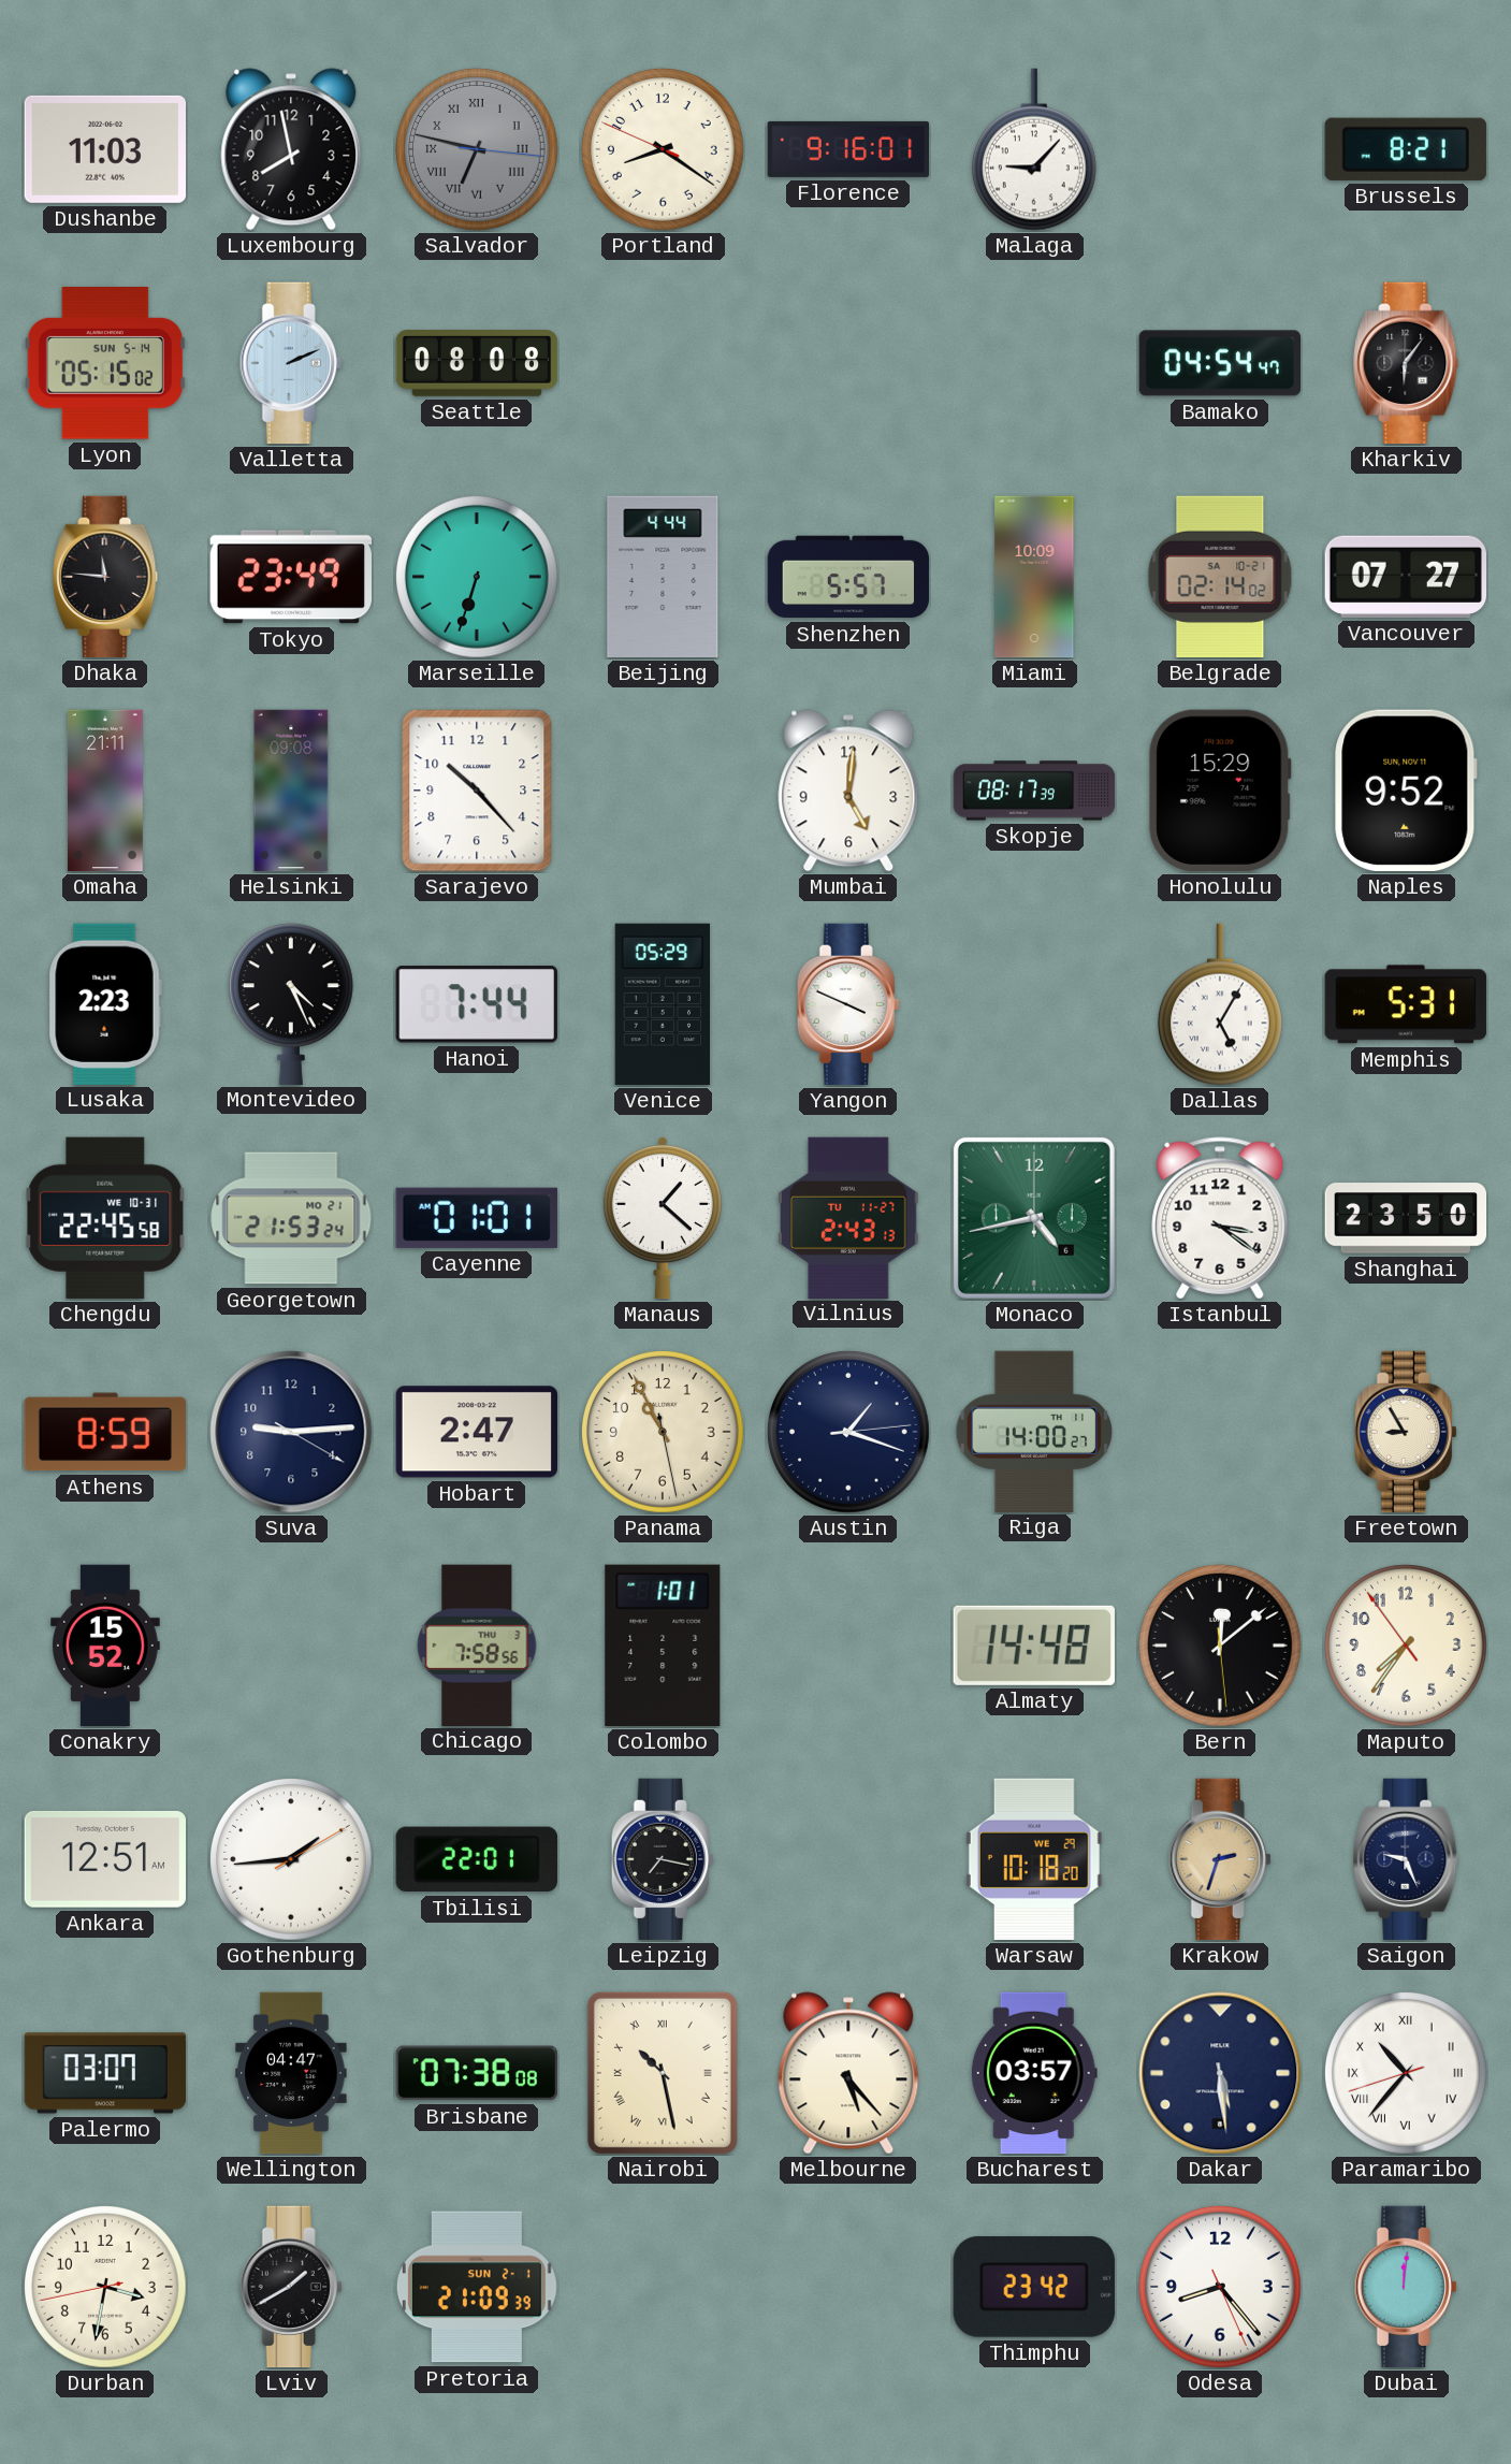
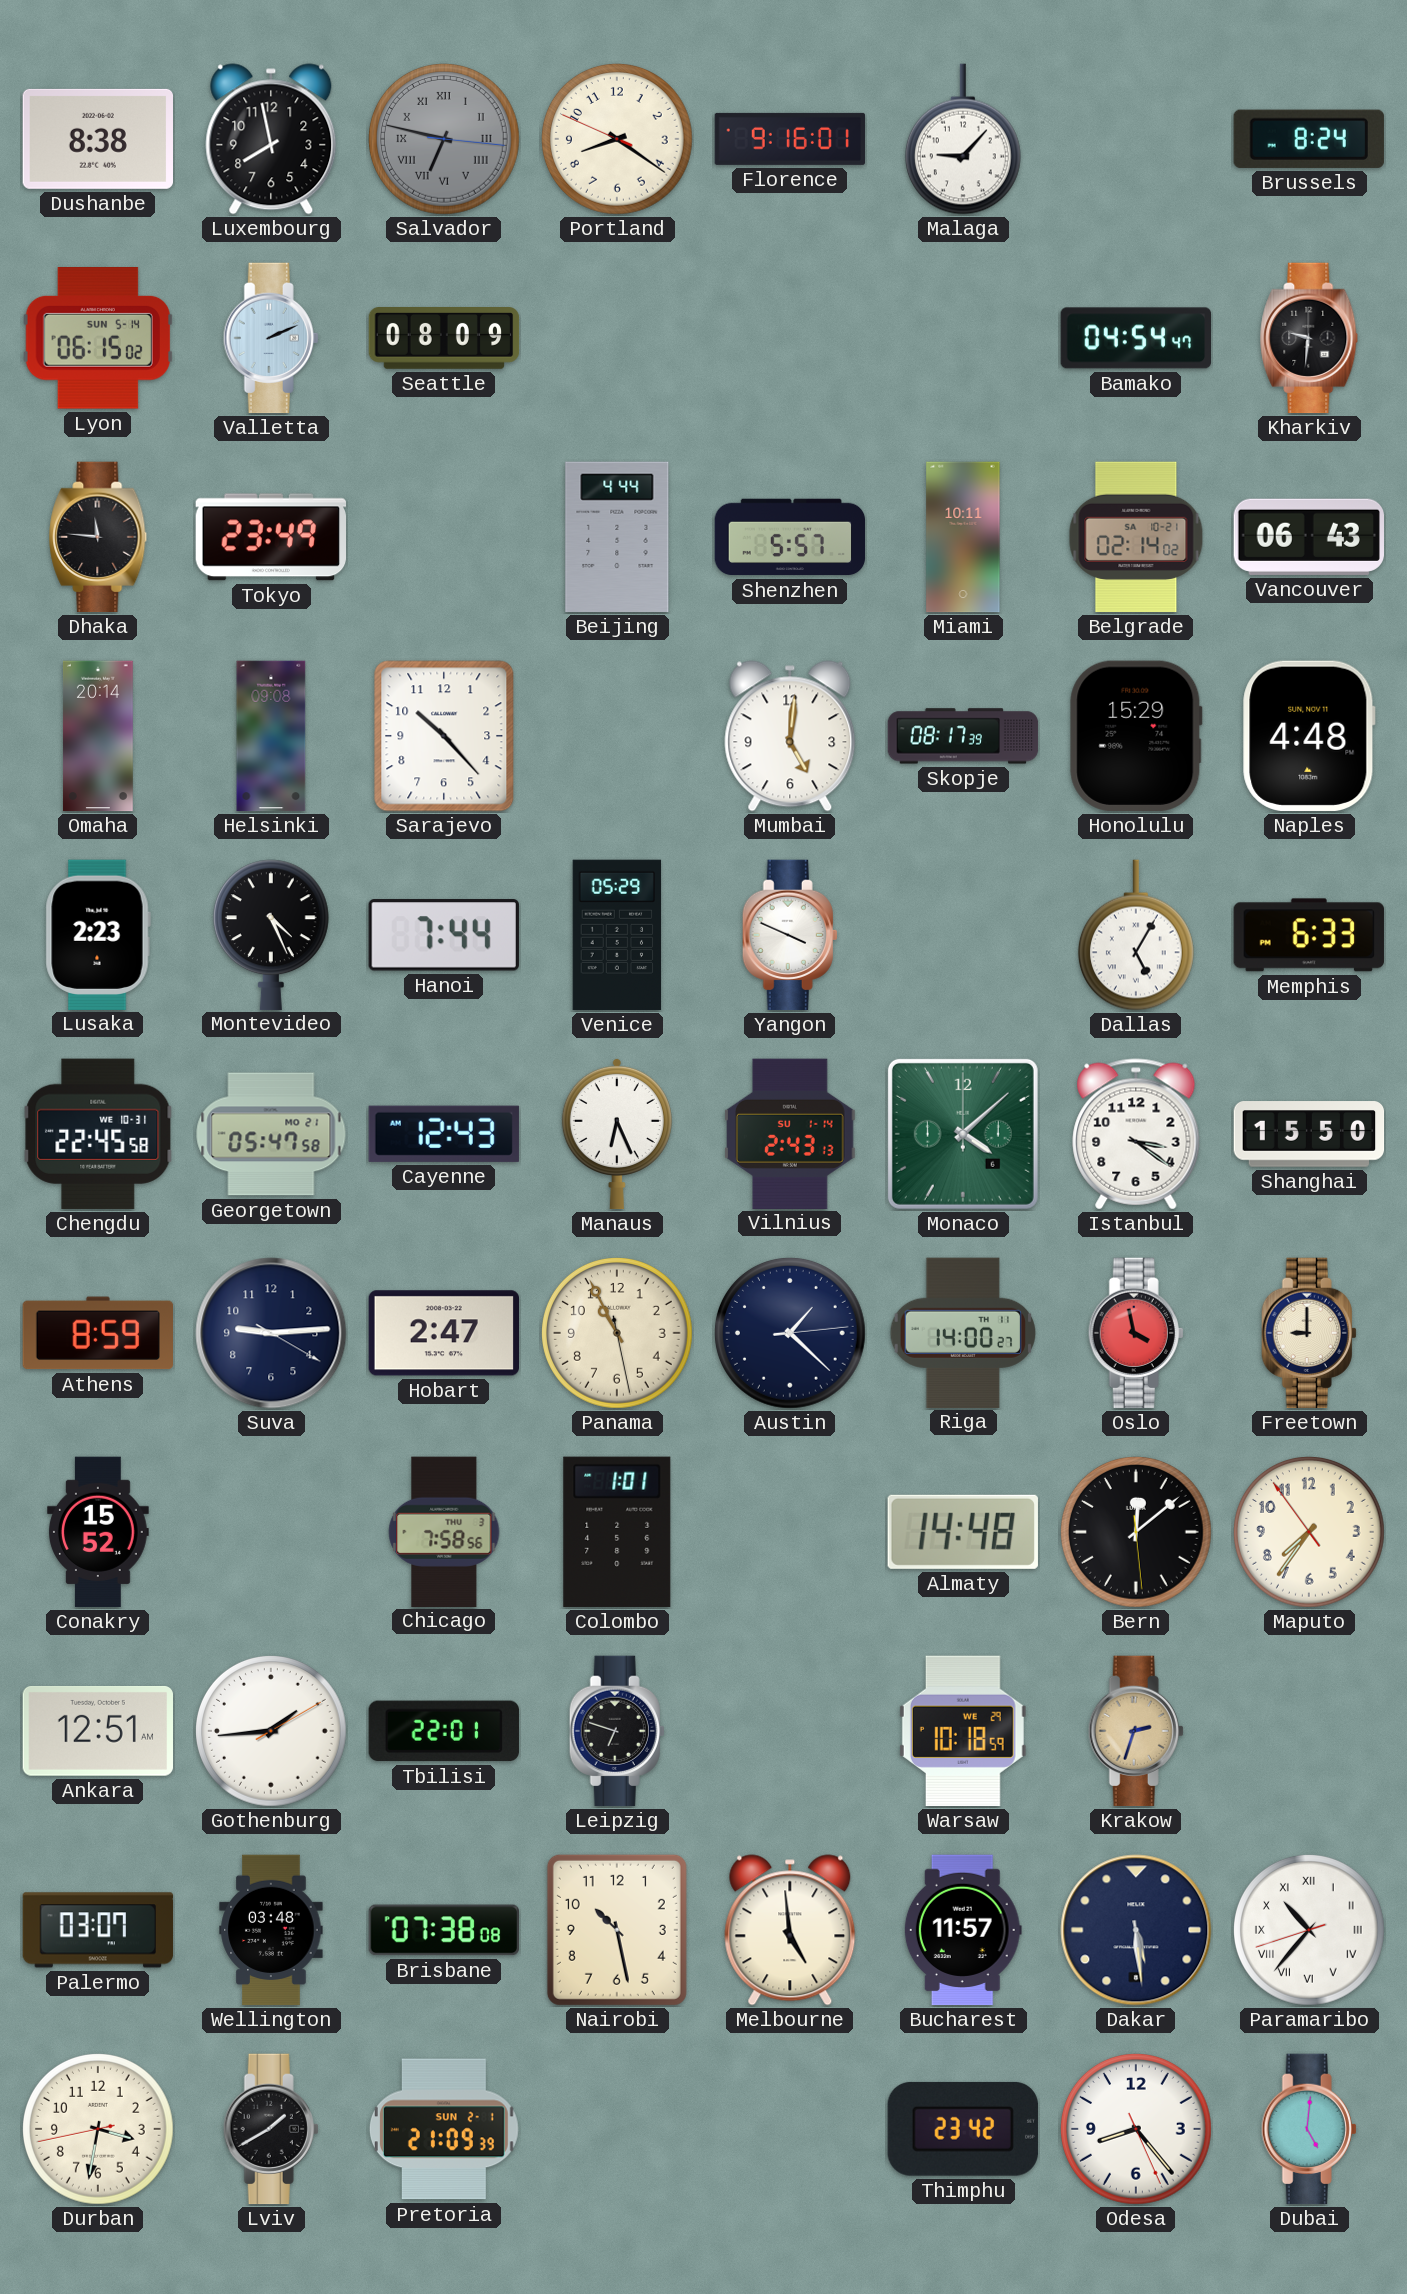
Dushanbe: 11:03 -> 8:38 (97, 139)
Brussels: 8:21 -> 8:24 (1309, 139)
Lyon: 05:15 -> 06:15 (98, 339)
Seattle: 08:08 -> 08:09 (444, 339)
Kharkiv: 6:06 -> 9:31 (1309, 338)
Marseille: 6:33 -> none (478, 578)
Miami: 10:09 -> 10:11 (963, 537)
Vancouver: 07:27 -> 06:43 (1308, 537)
Omaha: 21:11 -> 20:14 (98, 736)
Naples: 9:52 -> 4:48 (1309, 736)
Memphis: 5:31 -> 6:33 (1309, 935)
Georgetown: 21:53 -> 05:47 (271, 1134)
Cayenne: 01:01 -> 12:43 (444, 1134)
Manaus: 1:22 -> 6:26 (617, 1134)
Vilnius date: TU 11-27 -> SU 1-14 (791, 1133)
Monaco: 4:43 -> 4:08 (963, 1134)
Shanghai: 23:50 -> 15:50 (1309, 1134)
Austin: 1:18 -> 1:22 (791, 1334)
Oslo: none -> 3:58 (1136, 1333)
Freetown: 8:55 -> 9:00 (1309, 1333)
Leipzig: 7:17 -> 6:48 (617, 1731)
Warsaw: 10:18:20 -> 10:18:59 (963, 1731)
Saigon: 9:26 -> none (1406, 1859)
Wellington: 04:47 -> 03:48 (271, 1930)
Nairobi numerals: Roman -> Arabic (617, 1930)
Melbourne: 5:23 -> 4:59 (790, 1930)
Bucharest: 03:57 -> 11:57 (963, 1930)
Dubai: 12:01 -> 5:01 (1309, 2129)
